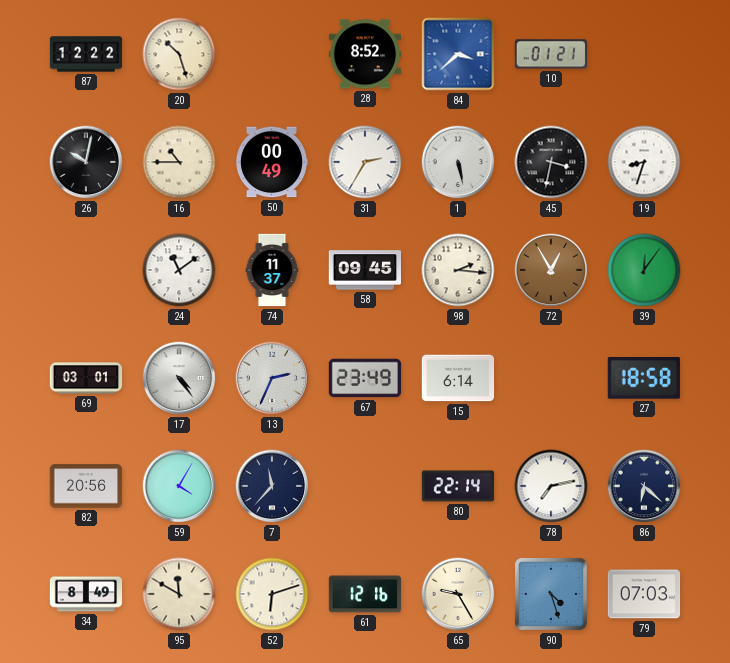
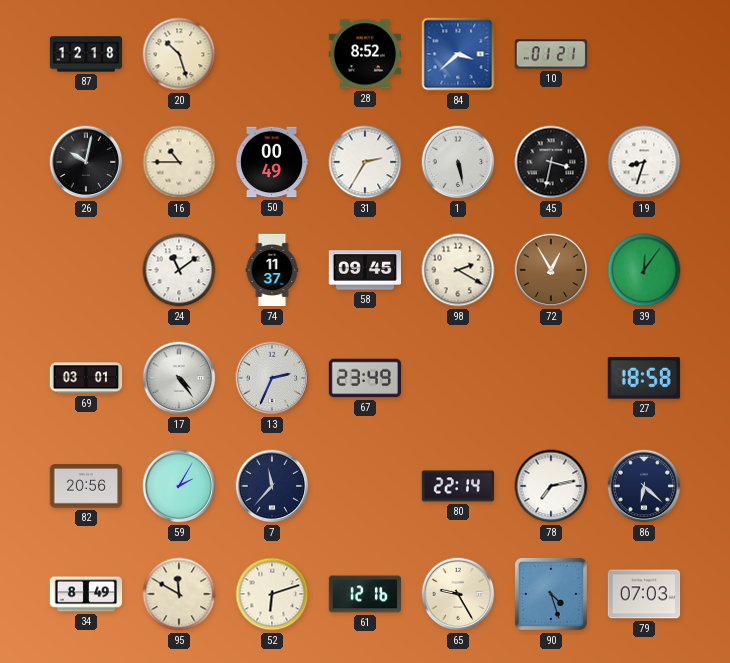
87: 12:22 -> 12:18 (86, 54)
98: 2:16 -> 2:20 (458, 270)
15: 6:14 -> none (458, 378)
59: 4:05 -> 2:05 (179, 486)
